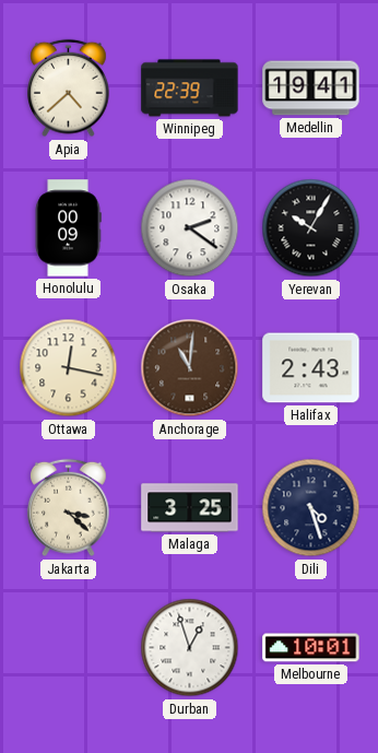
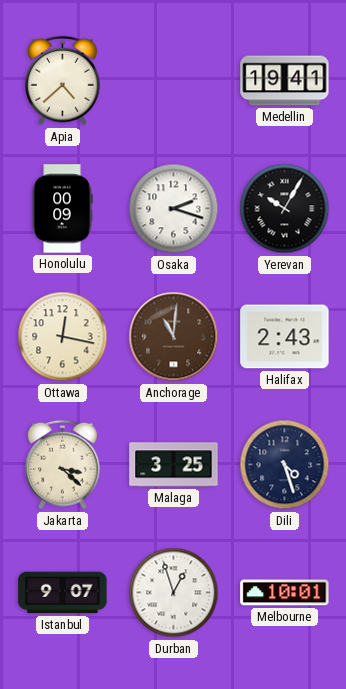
Winnipeg: 22:39 -> none (190, 89)
Osaka: 2:21 -> 2:18 (174, 209)
Istanbul: none -> 9:07 (63, 593)
